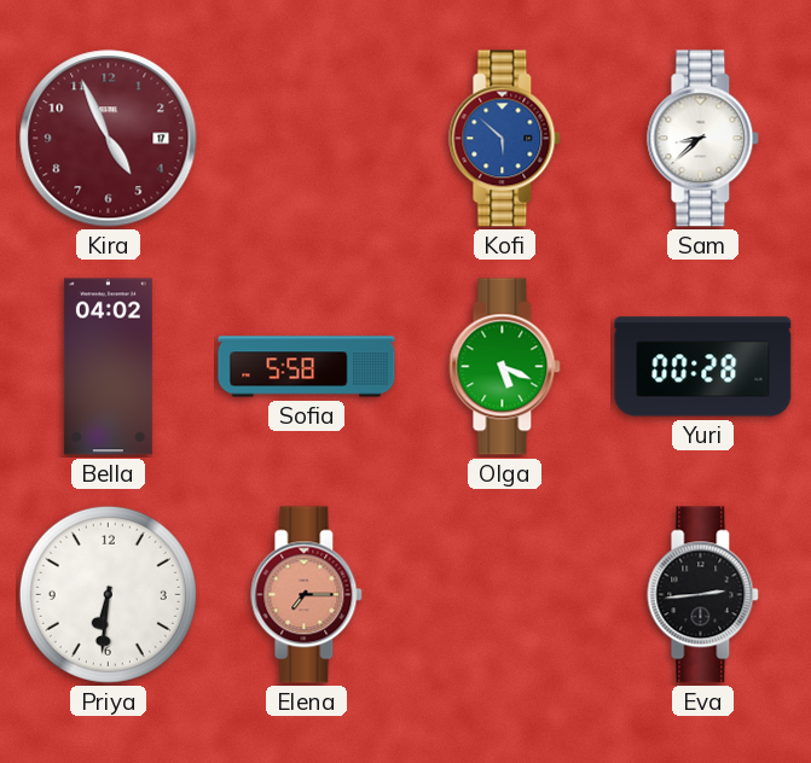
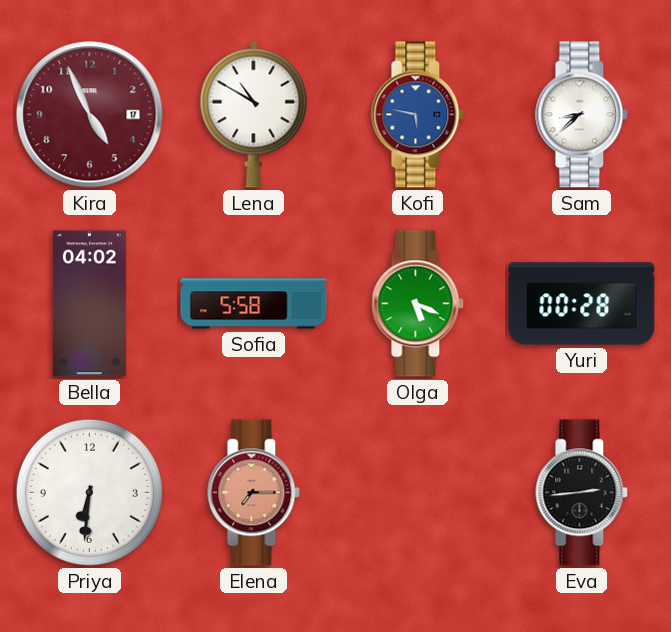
Lena: none -> 10:50 (254, 114)
Kofi: 5:52 -> 5:47 (418, 115)
